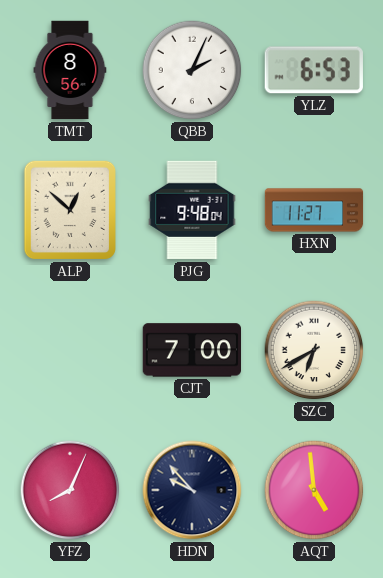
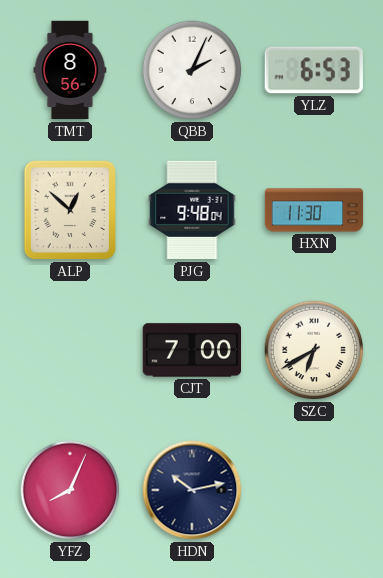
HXN: 11:27 -> 11:30 (314, 210)
HDN: 9:53 -> 10:13 (192, 490)
AQT: 4:59 -> none (314, 490)
